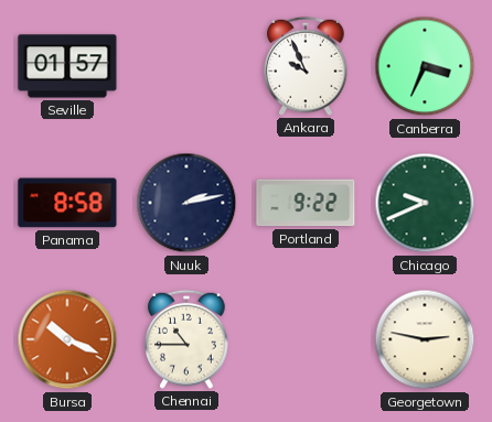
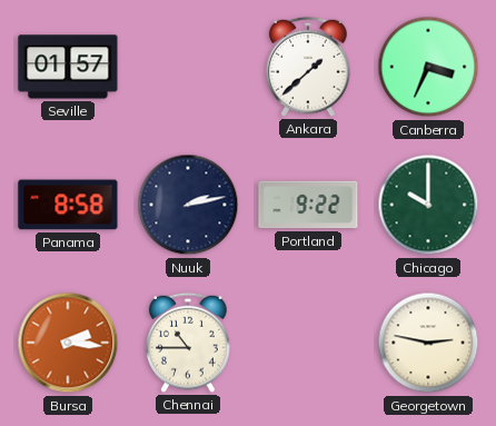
Ankara: 9:56 -> 1:38 (308, 67)
Chicago: 9:41 -> 10:00 (428, 205)
Bursa: 10:19 -> 2:16 (68, 343)
